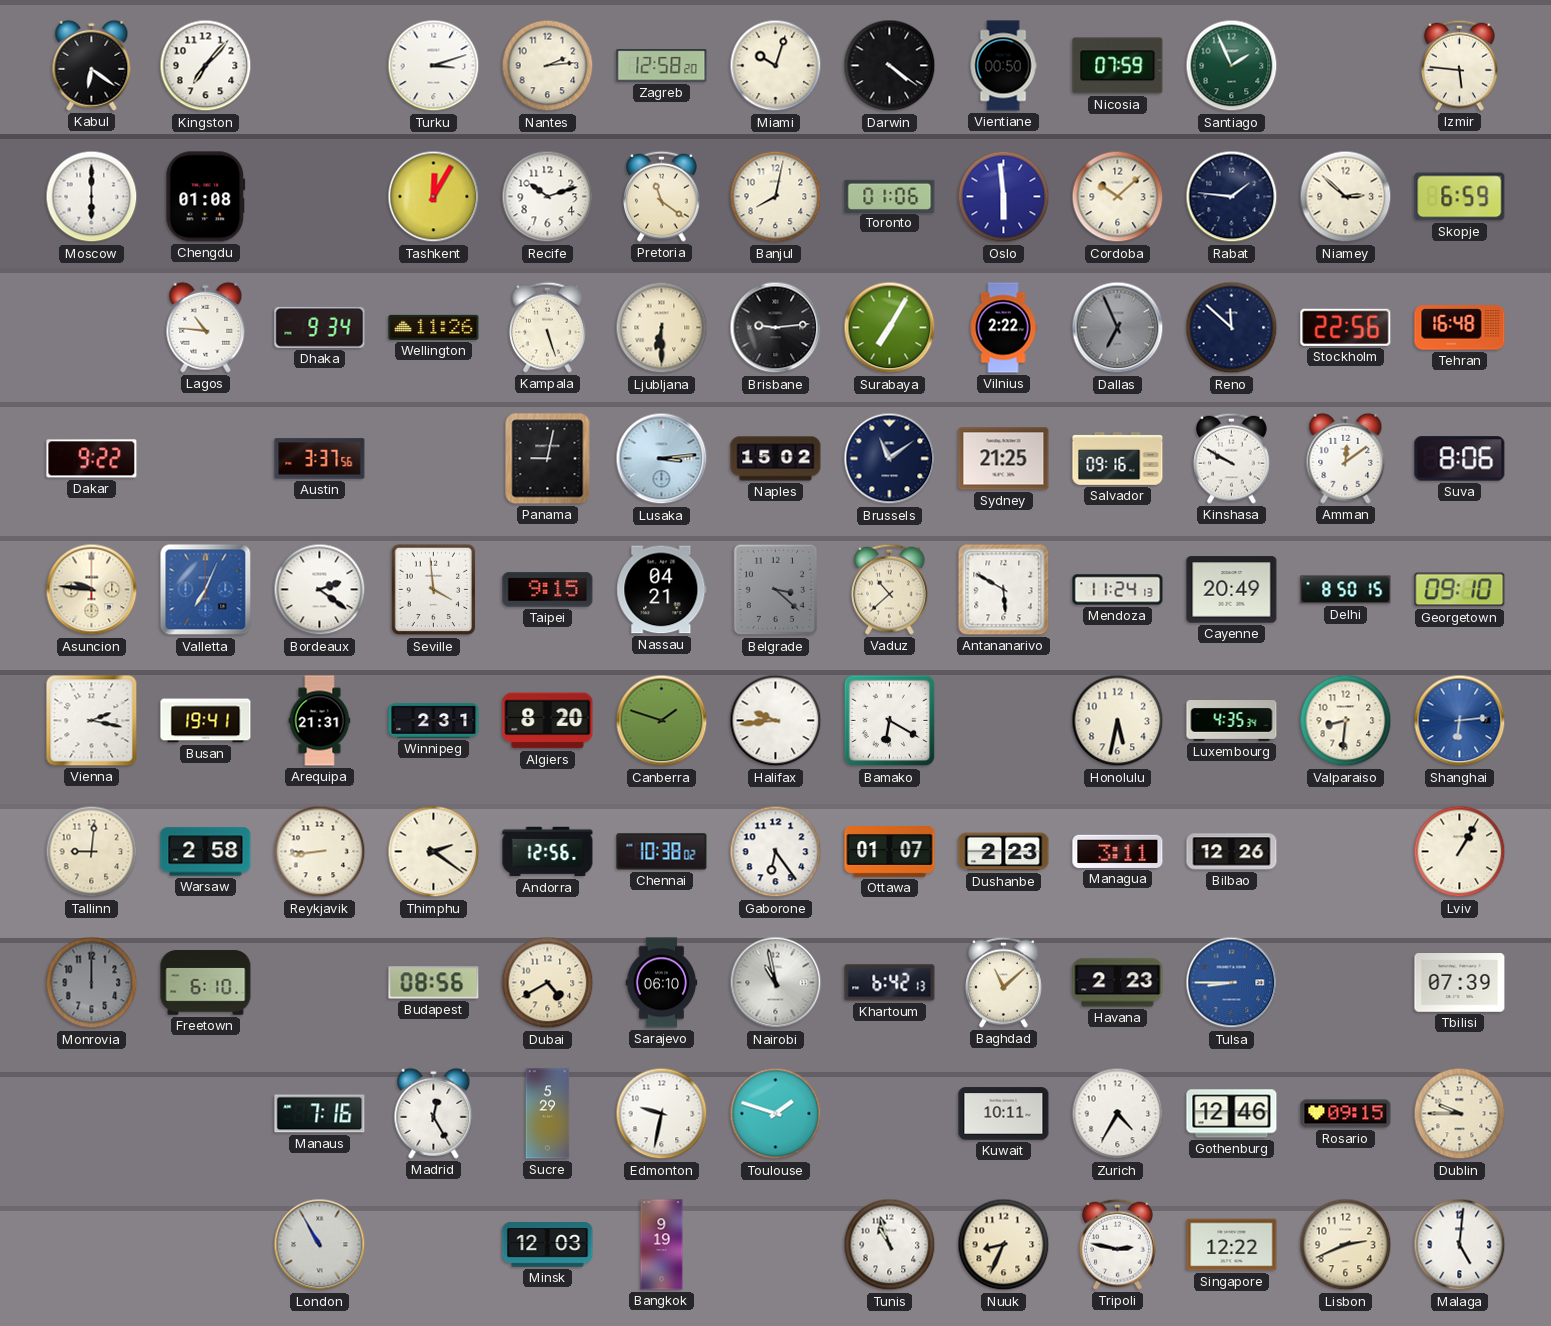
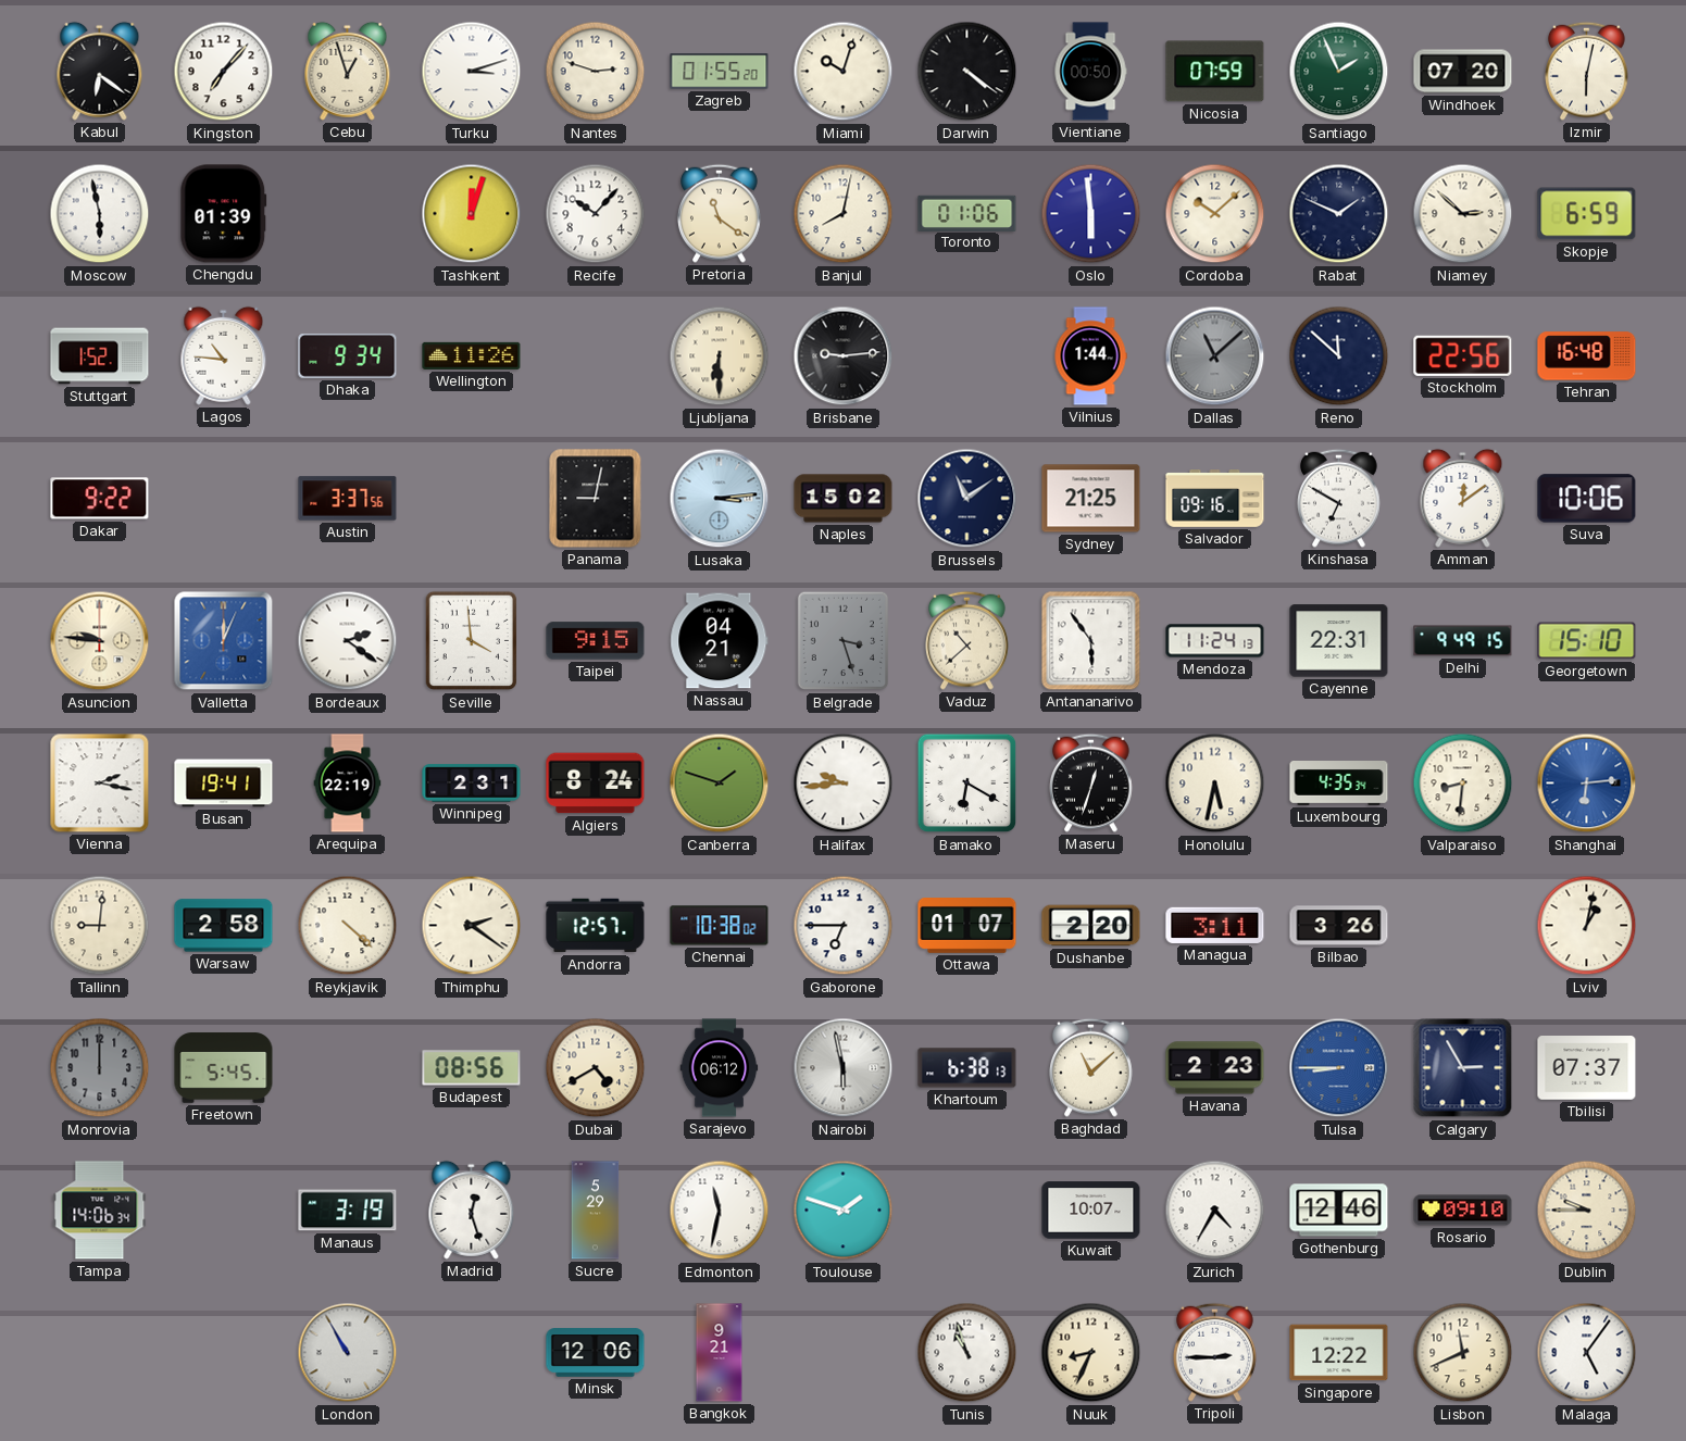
Cebu: none -> 12:57 (348, 71)
Nantes: 2:14 -> 2:48 (596, 72)
Zagreb: 12:58 -> 01:55 (720, 72)
Windhoek: none -> 07:20 (1463, 72)
Izmir: 5:46 -> 6:02 (1587, 71)
Moscow: 6:00 -> 5:58 (100, 214)
Chengdu: 01:08 -> 01:39 (224, 214)
Tashkent: 12:05 -> 12:03 (472, 214)
Recife: 10:12 -> 10:07 (596, 214)
Rabat: 1:46 -> 1:49 (1339, 214)
Stuttgart: none -> 1:52 (100, 356)
Kampala: 5:27 -> none (548, 327)
Surabaya: 7:05 -> none (890, 328)
Vilnius: 2:22 -> 1:44 (1090, 356)
Dallas: 6:56 -> 11:08 (1215, 356)
Kinshasa: 9:50 -> 6:50 (1339, 498)
Suva: 8:06 -> 10:06 (1587, 499)
Valletta: 7:04 -> 12:04 (224, 641)
Belgrade: 3:22 -> 3:27 (844, 641)
Antananarivo: 5:50 -> 5:54 (1091, 641)
Cayenne: 20:49 -> 22:31 (1339, 641)
Delhi: 8:50 -> 9:49 (1463, 641)
Georgetown: 09:10 -> 15:10 (1587, 641)
Arequipa: 21:31 -> 22:19 (348, 784)
Algiers: 8:20 -> 8:24 (596, 784)
Maseru: none -> 12:33 (1091, 782)
Reykjavik: 8:44 -> 4:22 (348, 926)
Andorra: 12:56 -> 12:57 (596, 926)
Gaborone: 6:24 -> 6:45 (844, 926)
Dushanbe: 2:23 -> 2:20 (1091, 926)
Bilbao: 12:26 -> 3:26 (1339, 926)
Lviv: 1:05 -> 1:02 (1587, 926)
Freetown: 6:10 -> 5:45 (224, 1068)
Sarajevo: 06:10 -> 06:12 (720, 1068)
Nairobi: 10:58 -> 5:58 (844, 1068)
Khartoum: 6:42 -> 6:38 (967, 1068)
Calgary: none -> 2:55 (1463, 1068)
Tbilisi: 07:39 -> 07:37 (1587, 1068)
Tampa: none -> 14:06 (100, 1211)
Manaus: 7:16 -> 3:19 (348, 1211)
Madrid: 12:25 -> 12:27 (472, 1210)
Edmonton: 9:32 -> 11:32 (720, 1211)
Kuwait: 10:11 -> 10:07 (1091, 1211)
Rosario: 09:15 -> 09:10 (1463, 1211)
Minsk: 12:03 -> 12:06 (596, 1353)
Bangkok: 9:19 -> 9:21 (720, 1353)
Tripoli: 2:47 -> 2:45 (1215, 1352)
Lisbon: 2:41 -> 11:41 (1463, 1353)
Malaga: 5:01 -> 5:06 (1587, 1353)
